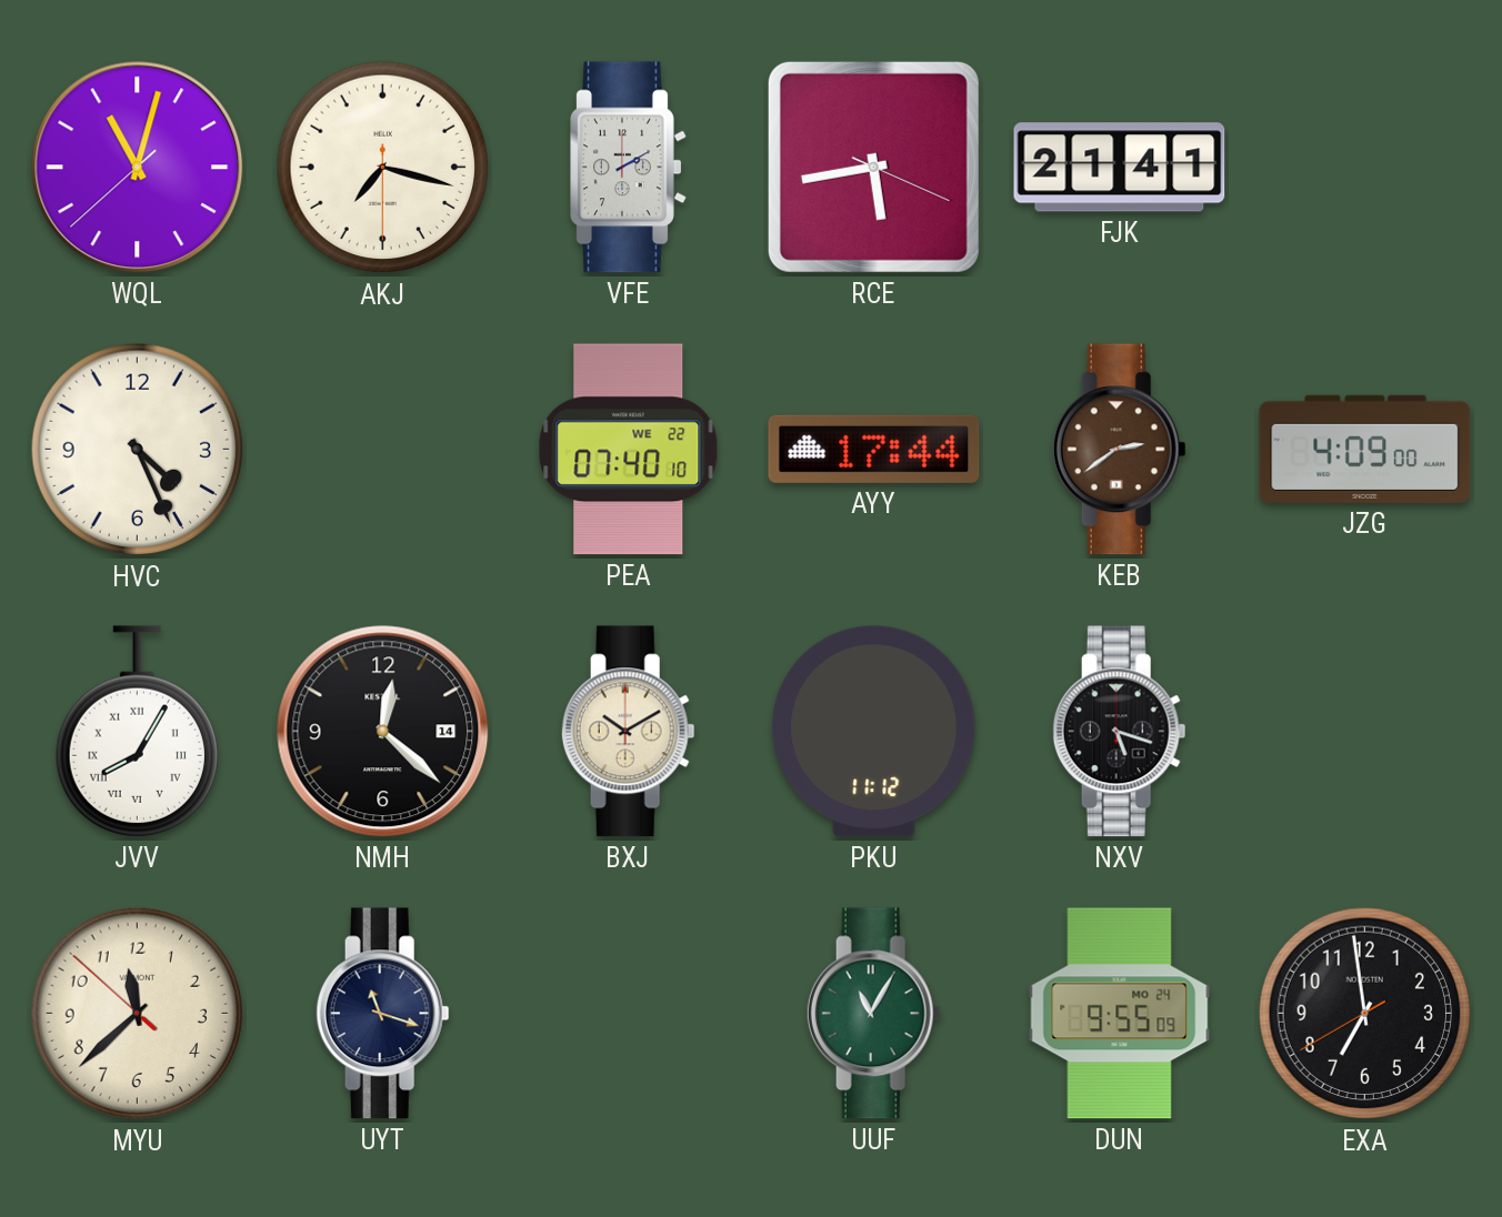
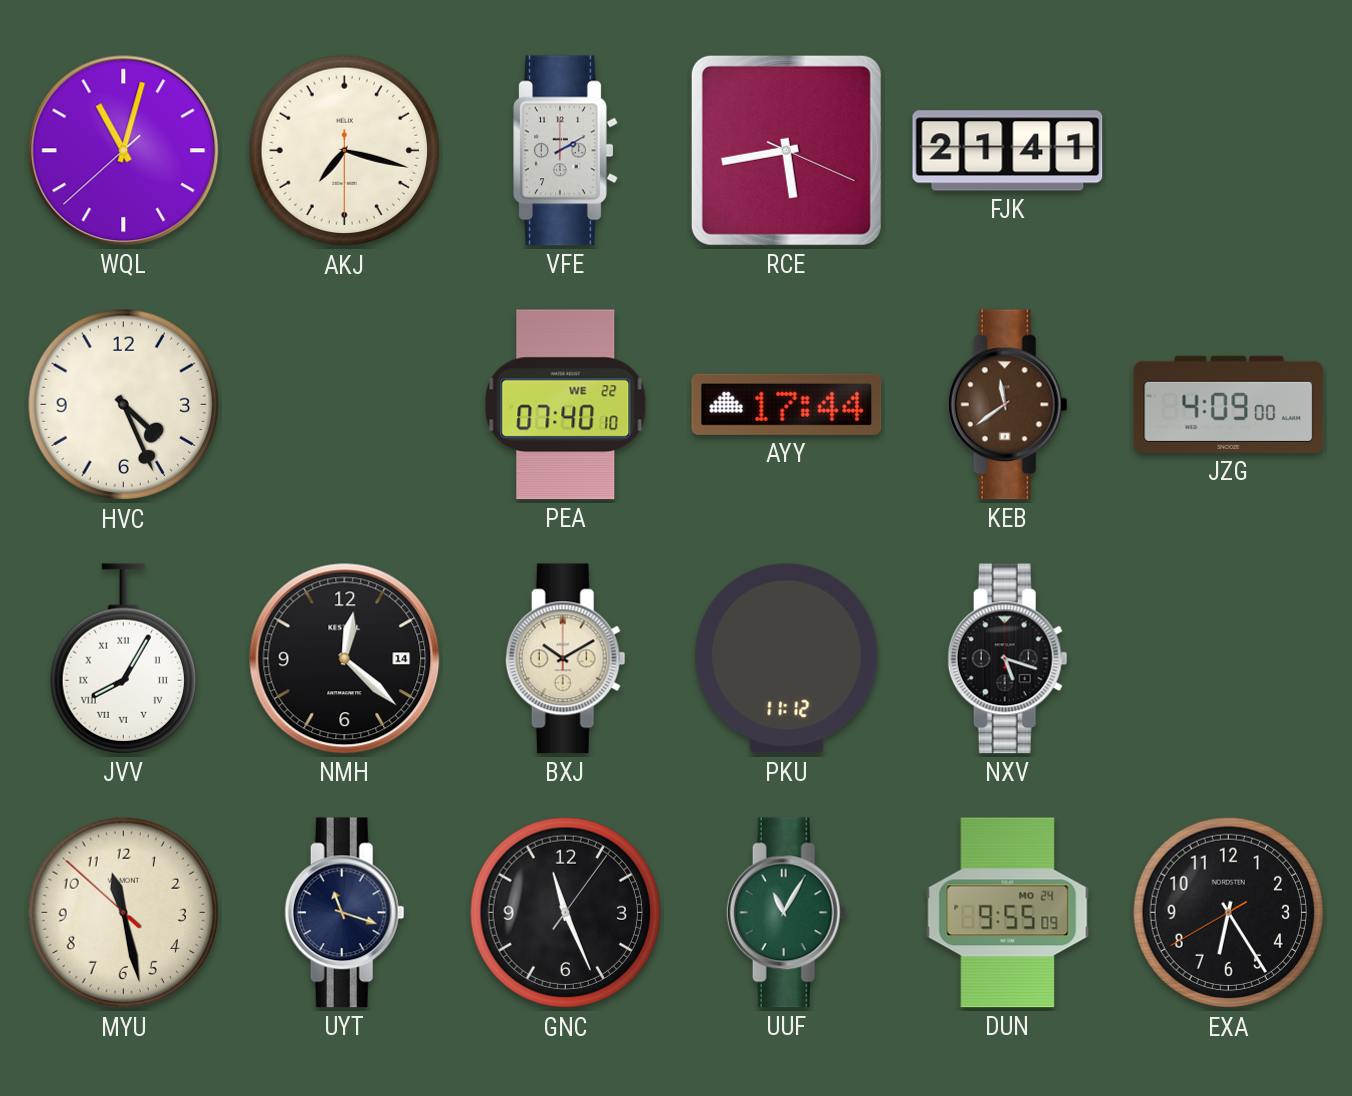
KEB: 2:39 -> 11:39 (1007, 405)
MYU: 11:37 -> 11:27 (124, 913)
GNC: none -> 11:26 (566, 913)
EXA: 6:58 -> 6:24 (1229, 913)
